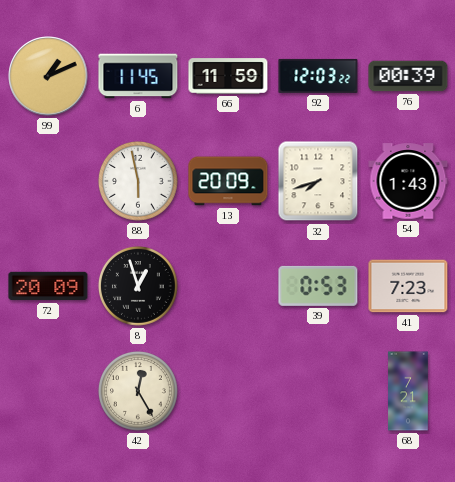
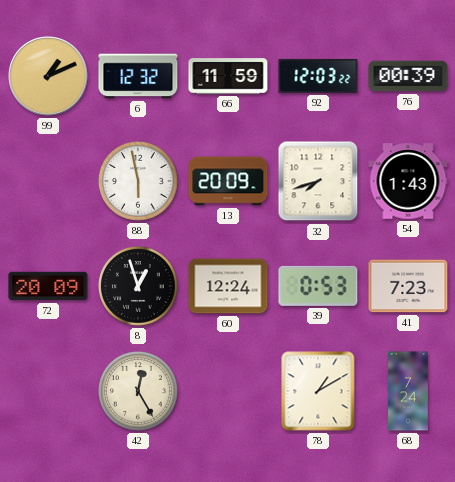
6: 11:45 -> 12:32 (138, 76)
60: none -> 12:24 (228, 286)
78: none -> 1:10 (318, 391)
68: 7:21 -> 7:24 (408, 391)
